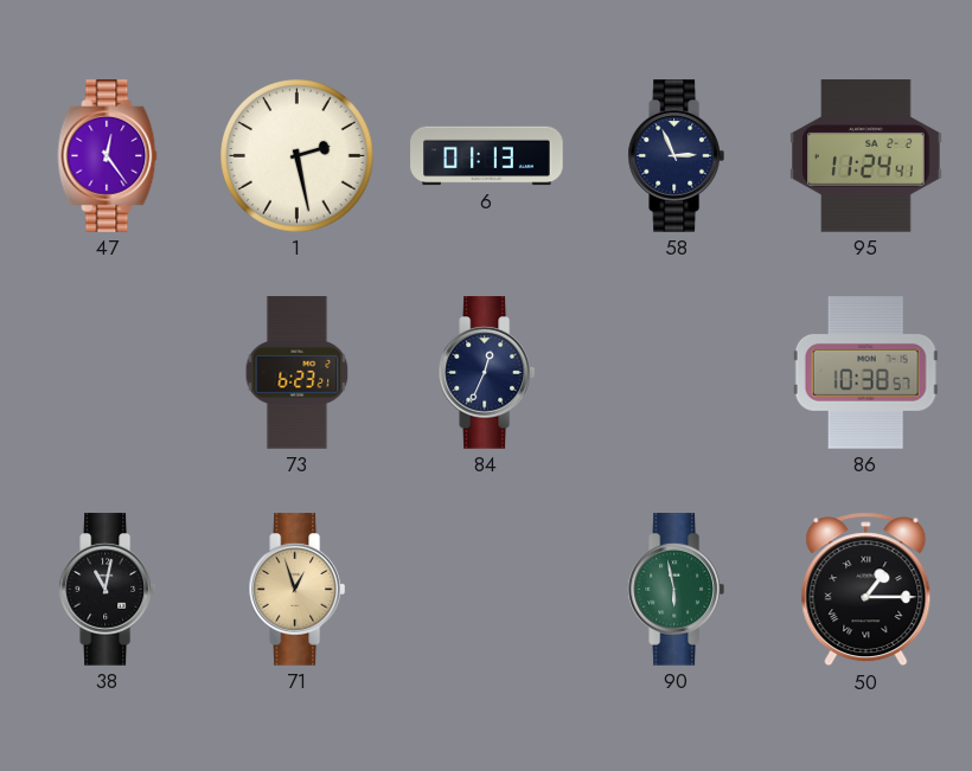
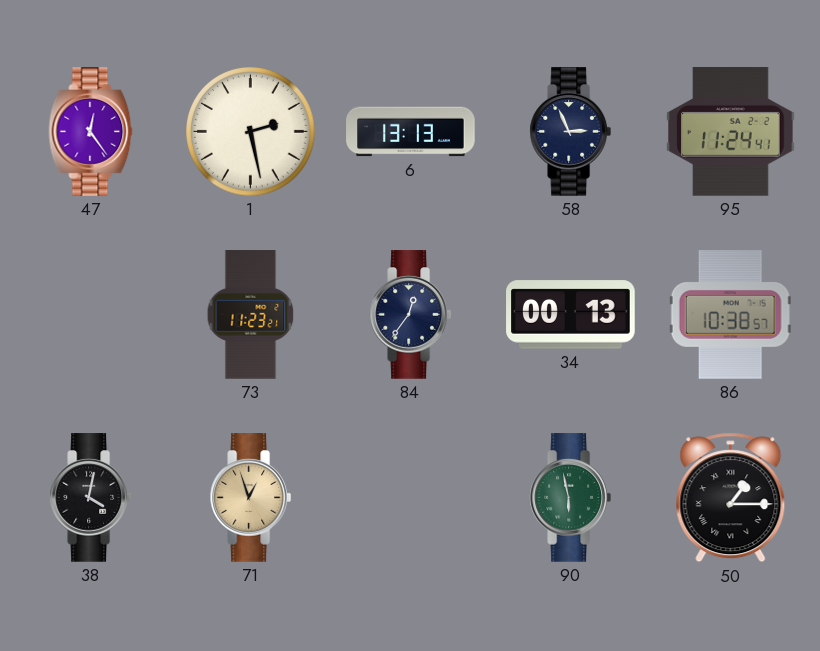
6: 01:13 -> 13:13 (411, 132)
73: 6:23 -> 11:23 (251, 315)
84: 12:34 -> 12:36 (410, 315)
34: none -> 00:13 (571, 315)
38: 11:02 -> 4:02 (90, 498)
